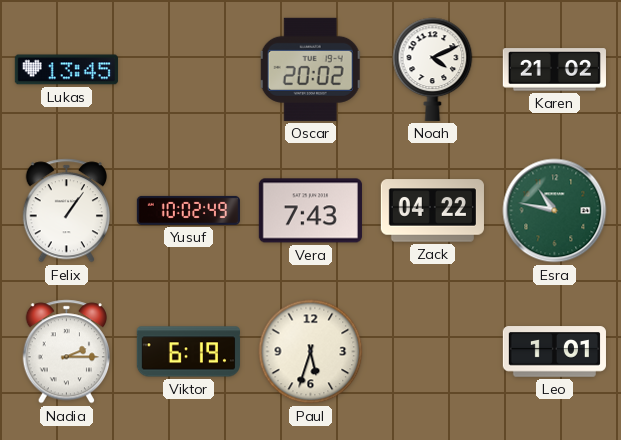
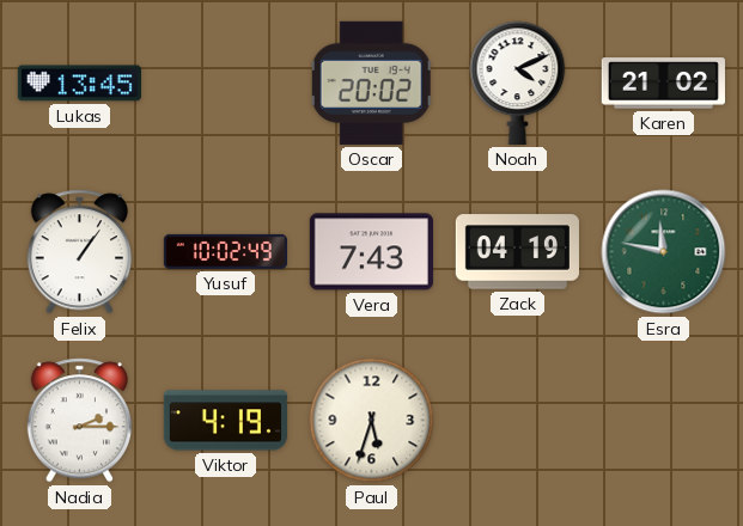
Zack: 04:22 -> 04:19 (517, 252)
Esra: 10:47 -> 11:47 (664, 252)
Viktor: 6:19 -> 4:19 (225, 421)
Leo: 1:01 -> none (554, 352)
